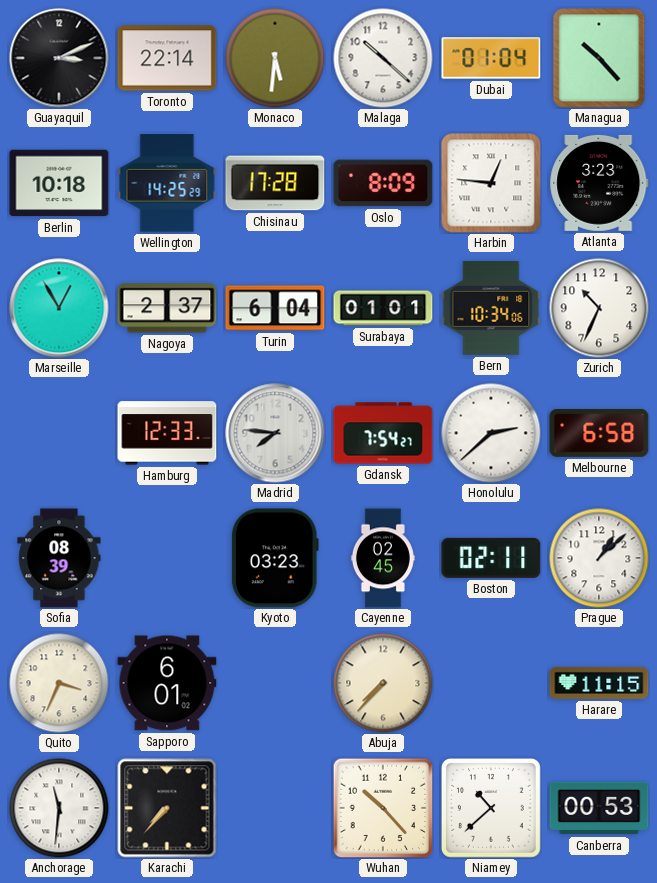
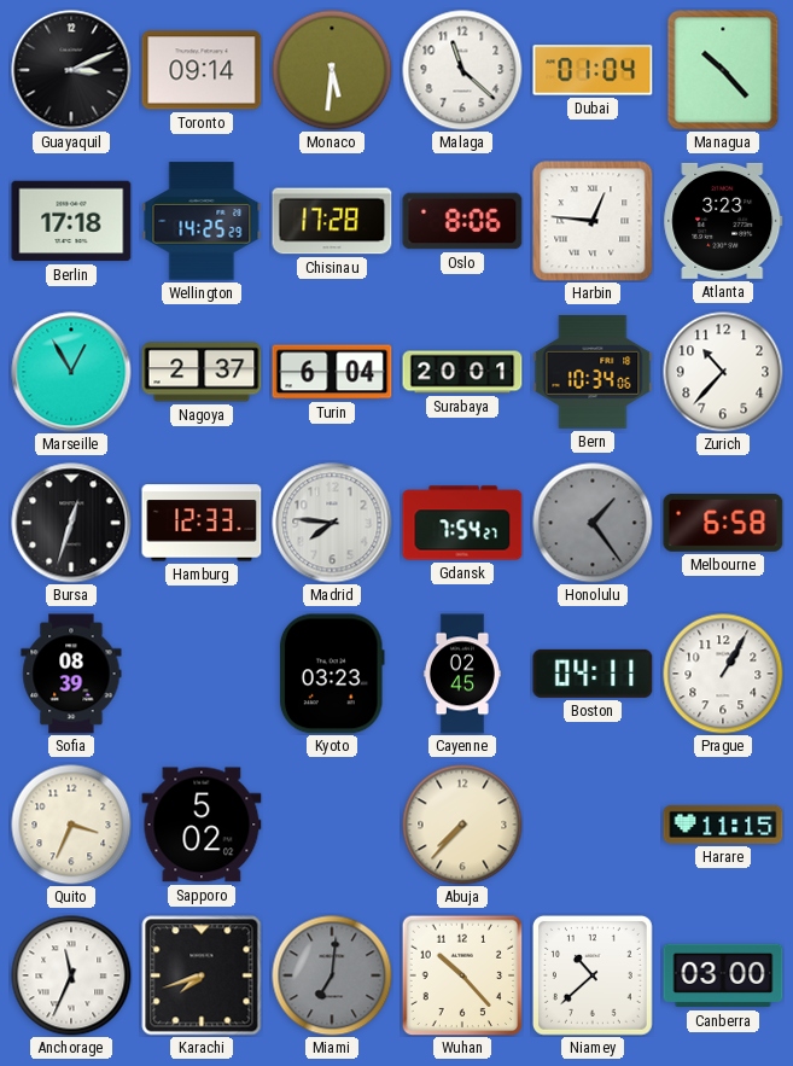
Toronto: 22:14 -> 09:14 (202, 70)
Malaga: 10:22 -> 11:22 (462, 70)
Berlin: 10:18 -> 17:18 (71, 221)
Oslo: 8:09 -> 8:06 (462, 221)
Surabaya: 01:01 -> 20:01 (462, 372)
Zurich: 10:34 -> 10:37 (723, 372)
Bursa: none -> 12:33 (71, 523)
Honolulu: 2:38 -> 1:24 (593, 523)
Honolulu dial: white -> grey (593, 523)
Boston: 02:11 -> 04:11 (593, 674)
Prague: 1:08 -> 1:05 (723, 674)
Sapporo: 6:01 -> 5:02 (202, 825)
Anchorage: 11:31 -> 11:34 (71, 975)
Karachi: 7:37 -> 7:42 (202, 975)
Miami: none -> 7:01 (332, 975)
Canberra: 00:53 -> 03:00 (723, 975)
